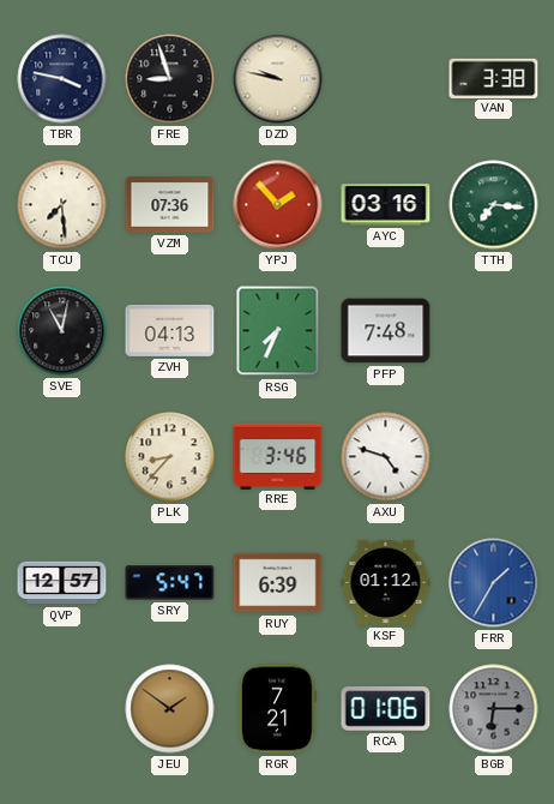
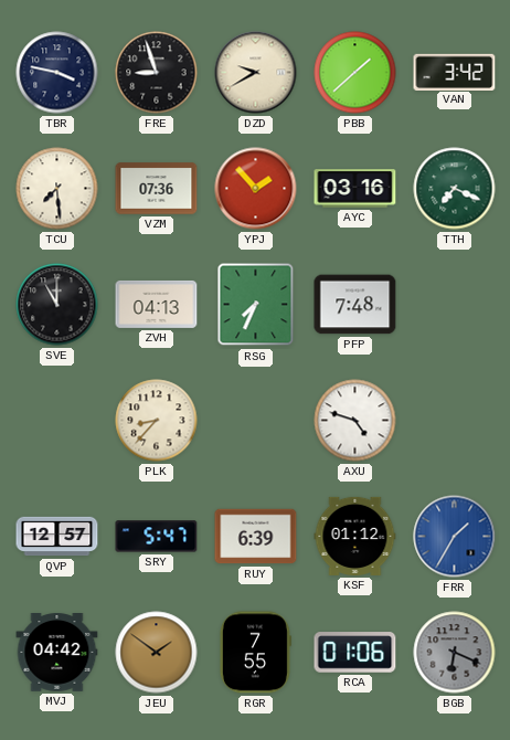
DZD: 9:47 -> 9:40 (256, 73)
PBB: none -> 1:38 (355, 73)
VAN: 3:38 -> 3:42 (455, 72)
TTH: 7:16 -> 7:19 (455, 189)
SVE: 11:02 -> 11:00 (57, 305)
RRE: 3:46 -> none (278, 456)
MVJ: none -> 04:42 (57, 653)
RGR: 7:21 -> 7:55 (255, 653)
BGB: 6:15 -> 6:19 (455, 653)
